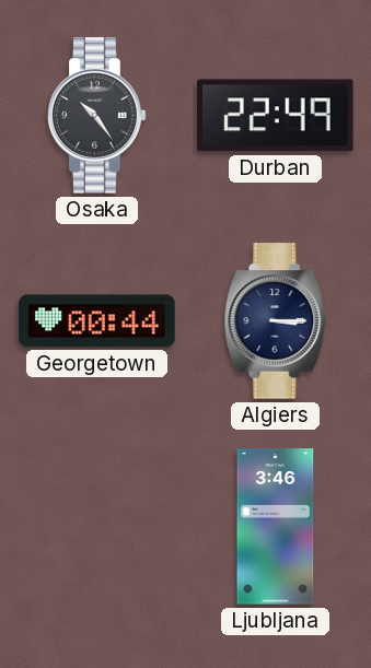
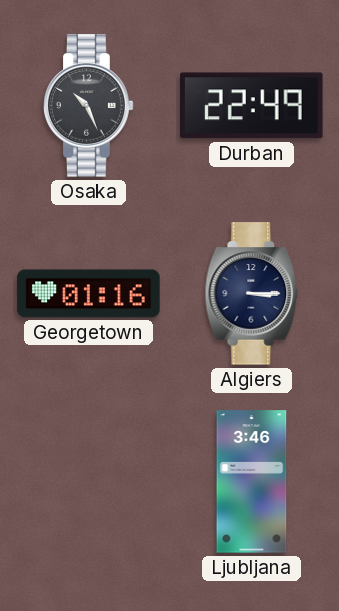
Osaka: 10:24 -> 10:26 (89, 106)
Georgetown: 00:44 -> 01:16 (89, 294)
